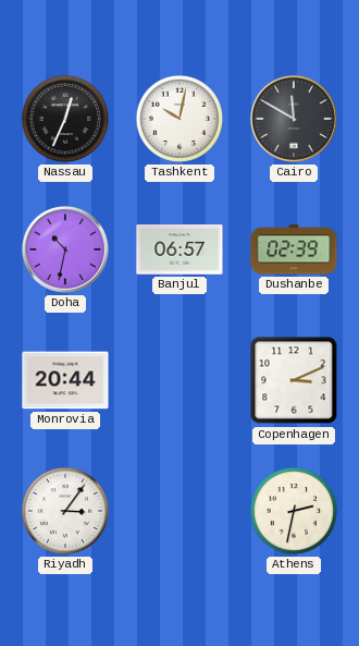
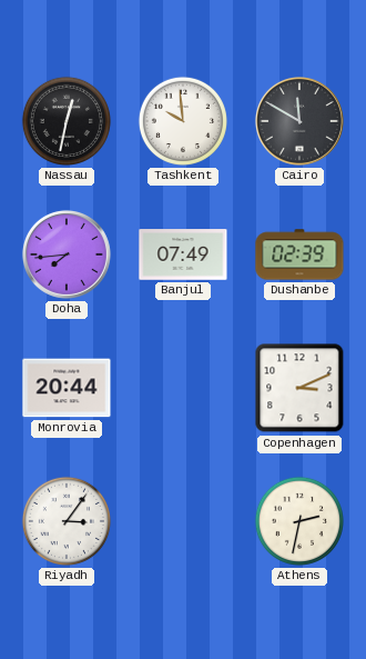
Nassau: 12:34 -> 12:32 (67, 121)
Tashkent: 10:02 -> 9:59 (183, 121)
Doha: 10:32 -> 7:44 (67, 254)
Banjul: 06:57 -> 07:49 (183, 254)
